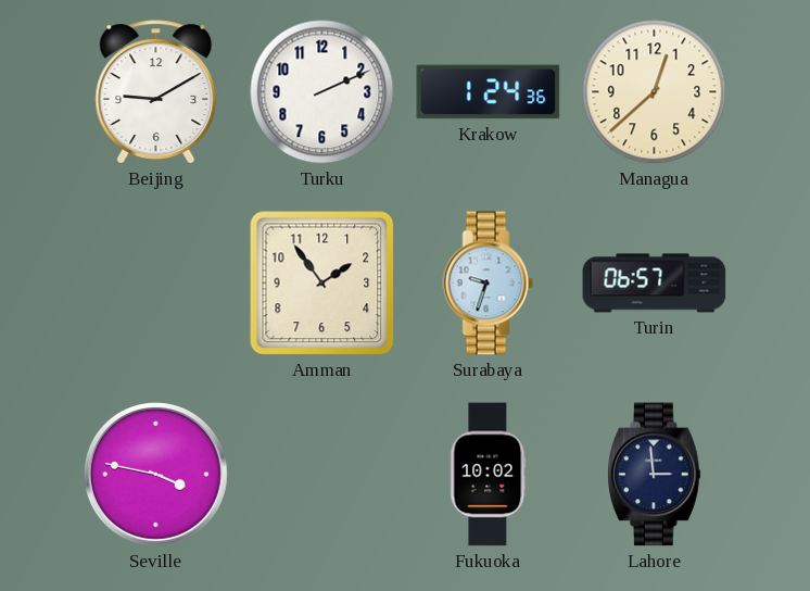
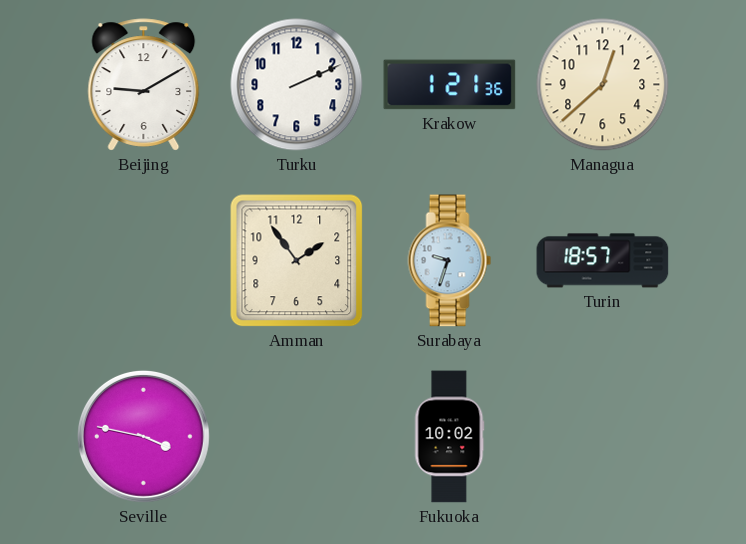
Krakow: 1:24 -> 1:21 (450, 85)
Turin: 06:57 -> 18:57 (603, 261)
Lahore: 2:59 -> none (654, 475)
